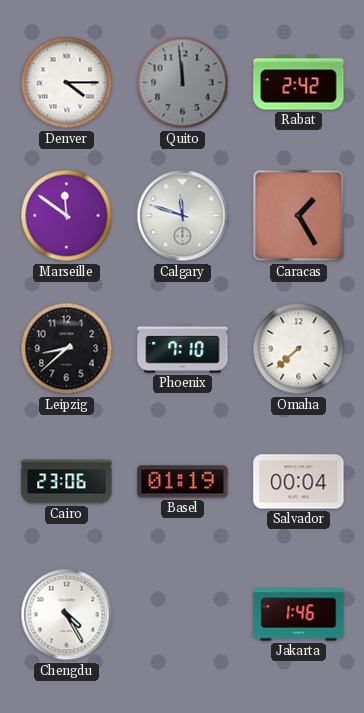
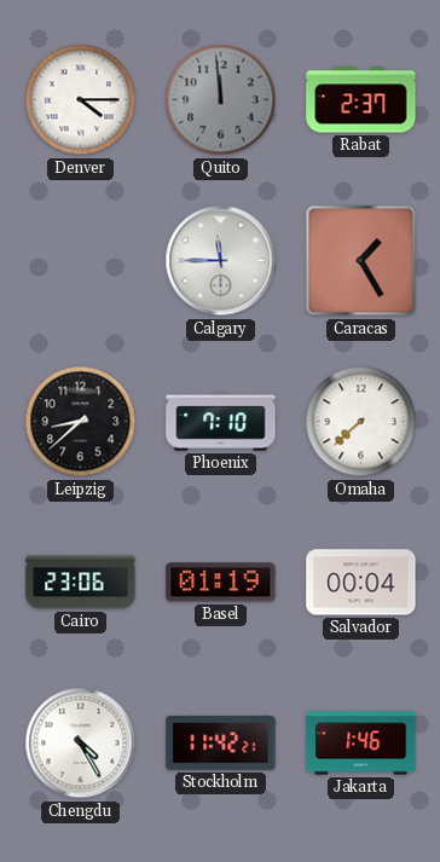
Rabat: 2:42 -> 2:37 (361, 100)
Marseille: 11:51 -> none (67, 216)
Calgary: 11:48 -> 11:45 (221, 261)
Stockholm: none -> 11:42 (221, 744)
